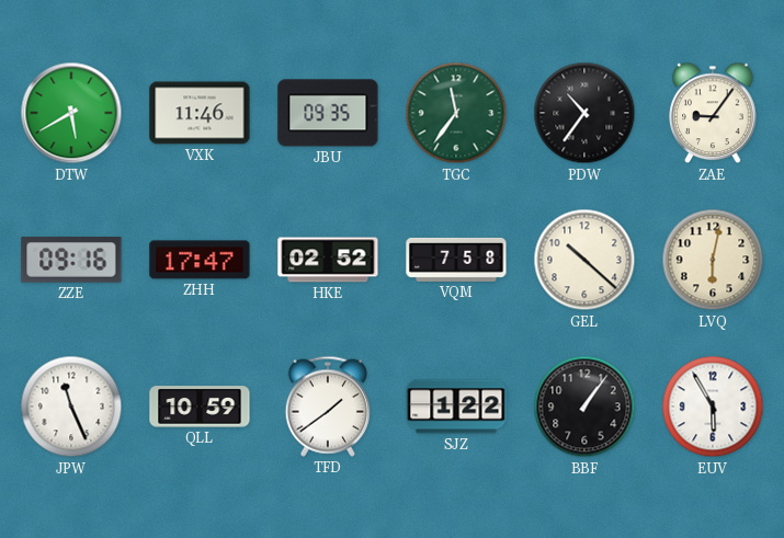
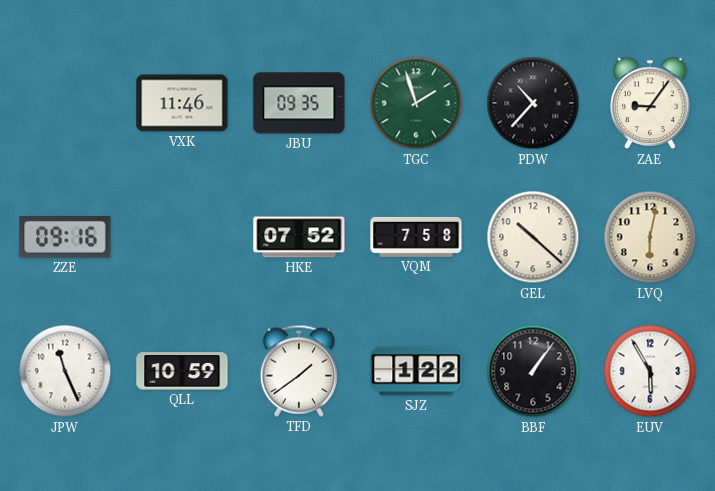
DTW: 5:40 -> none (71, 113)
TGC: 11:36 -> 1:57 (416, 103)
PDW: 10:36 -> 10:37 (533, 103)
ZHH: 17:47 -> none (200, 260)
HKE: 02:52 -> 07:52 (299, 237)
